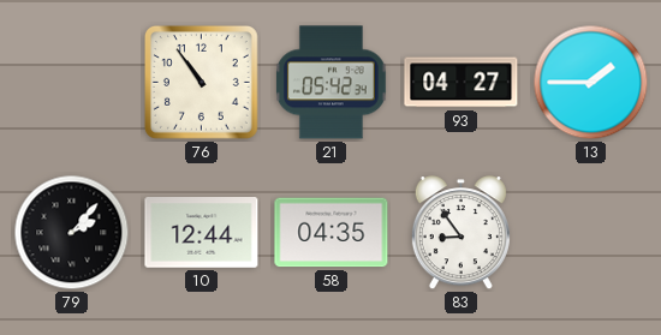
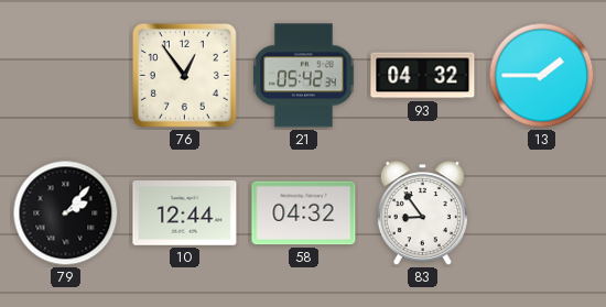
76: 10:54 -> 12:54 (184, 75)
93: 04:27 -> 04:32 (423, 76)
58: 04:35 -> 04:32 (304, 213)
